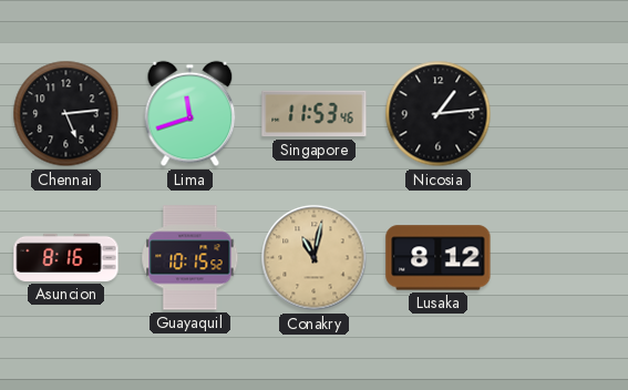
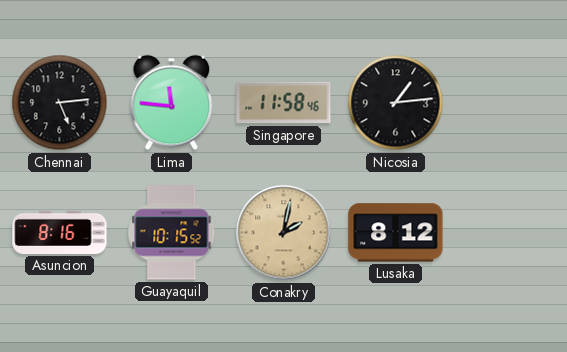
Lima: 11:42 -> 11:46 (172, 103)
Singapore: 11:53 -> 11:58 (284, 103)
Conakry: 11:02 -> 2:02 (284, 233)
